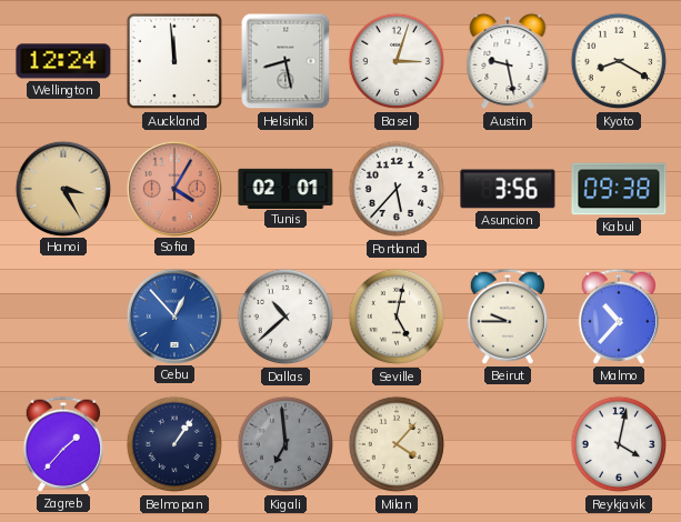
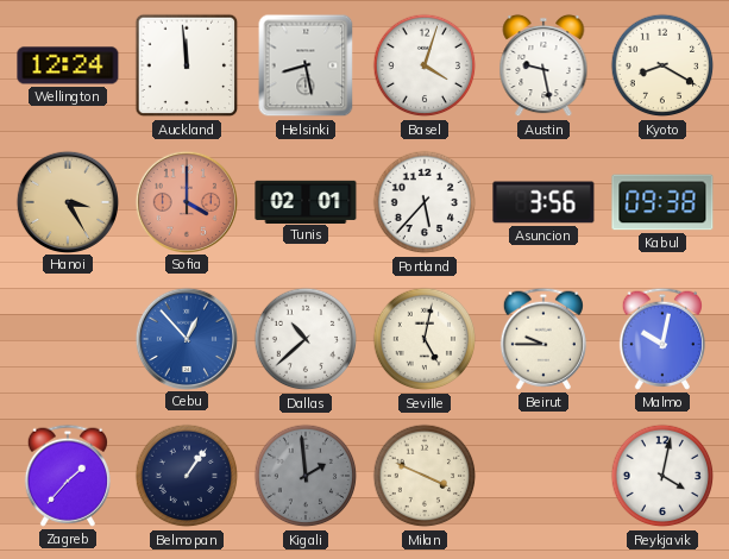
Basel: 3:03 -> 4:03 (425, 65)
Sofia: 4:05 -> 4:00 (186, 201)
Malmo: 10:37 -> 10:02 (662, 339)
Kigali: 6:59 -> 1:59 (306, 476)
Milan: 4:07 -> 3:49 (425, 476)
